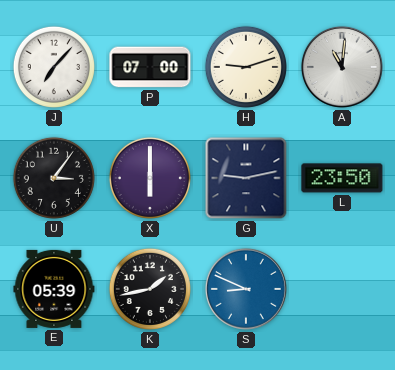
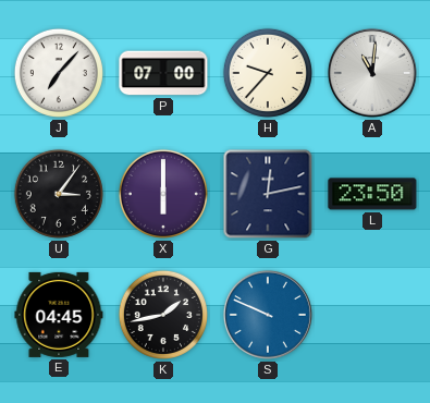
H: 9:12 -> 9:37 (268, 73)
G: 9:13 -> 12:13 (268, 194)
E: 05:39 -> 04:45 (59, 315)
S: 8:49 -> 9:49 (268, 315)
